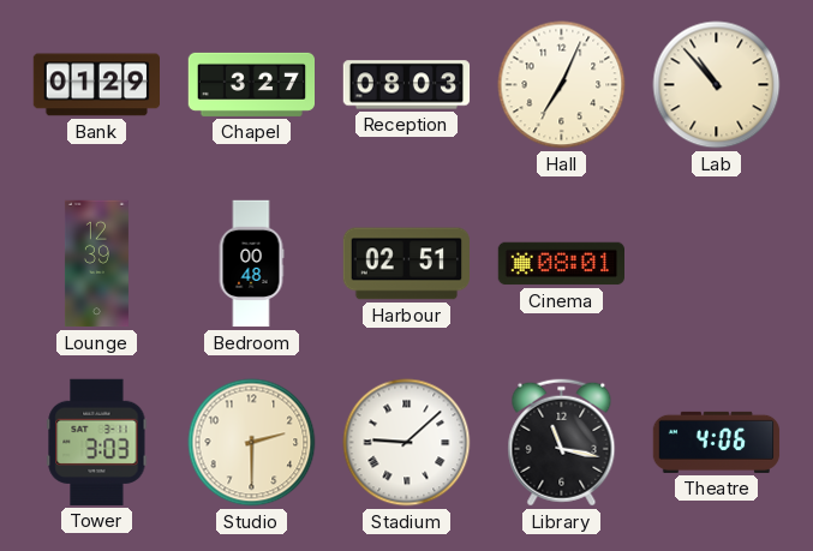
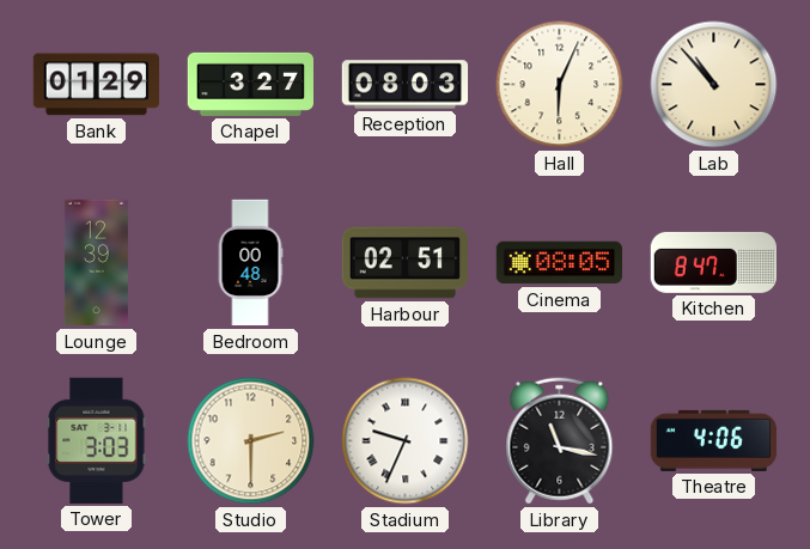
Hall: 7:04 -> 6:04 (560, 85)
Cinema: 08:01 -> 08:05 (559, 263)
Kitchen: none -> 8:47 (713, 262)
Stadium: 9:08 -> 9:34 (406, 441)
